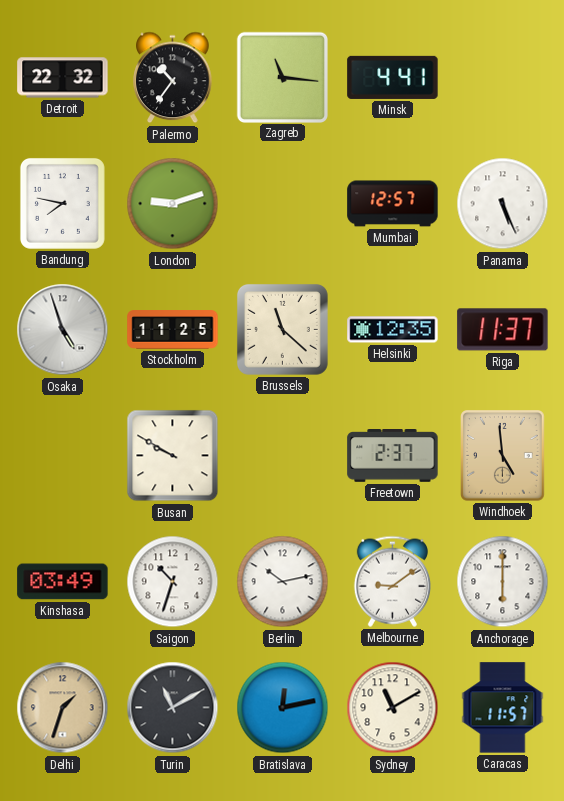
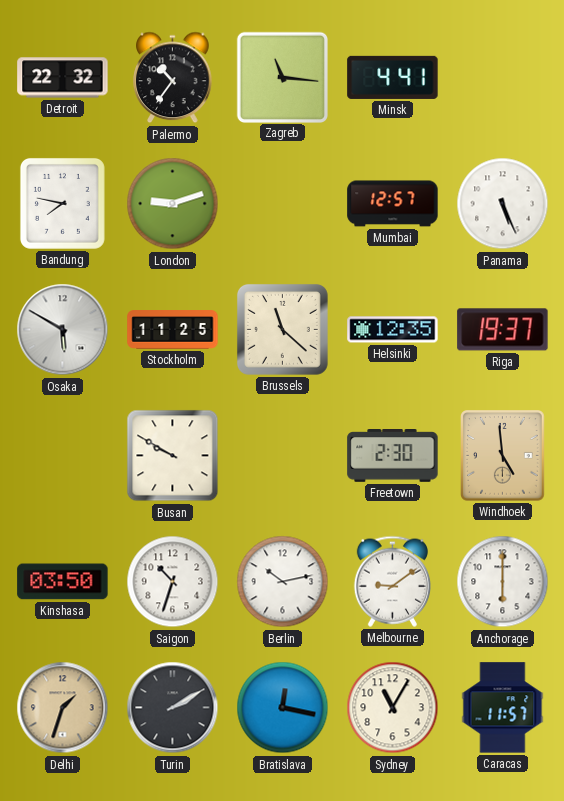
Osaka: 4:57 -> 5:50 (63, 330)
Riga: 11:37 -> 19:37 (503, 330)
Freetown: 2:37 -> 2:30 (393, 456)
Kinshasa: 03:49 -> 03:50 (63, 582)
Turin: 11:10 -> 2:10 (173, 708)
Bratislava: 12:13 -> 12:17 (283, 708)
Sydney: 11:10 -> 11:05 (393, 708)
